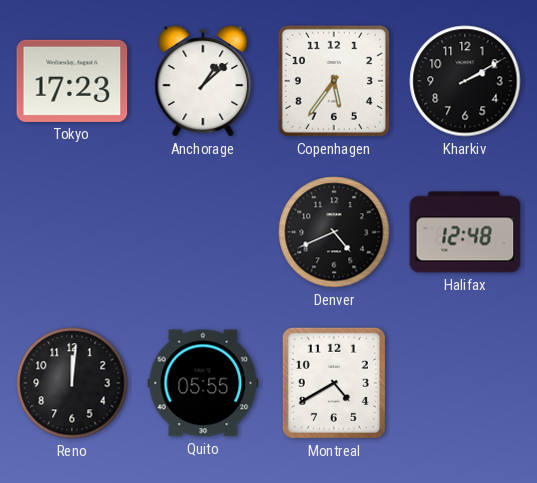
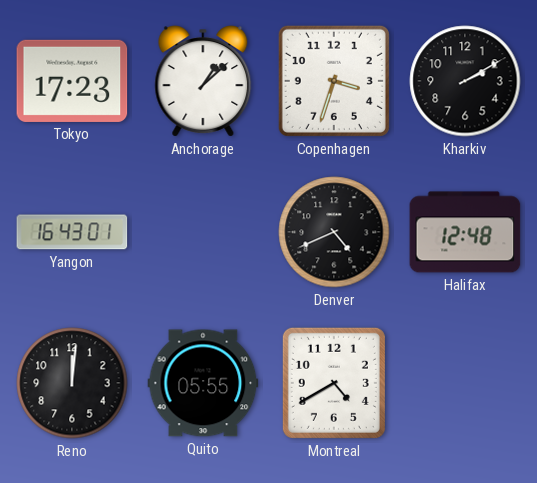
Copenhagen: 5:36 -> 3:33 (334, 81)
Yangon: none -> 16:43 (72, 232)
